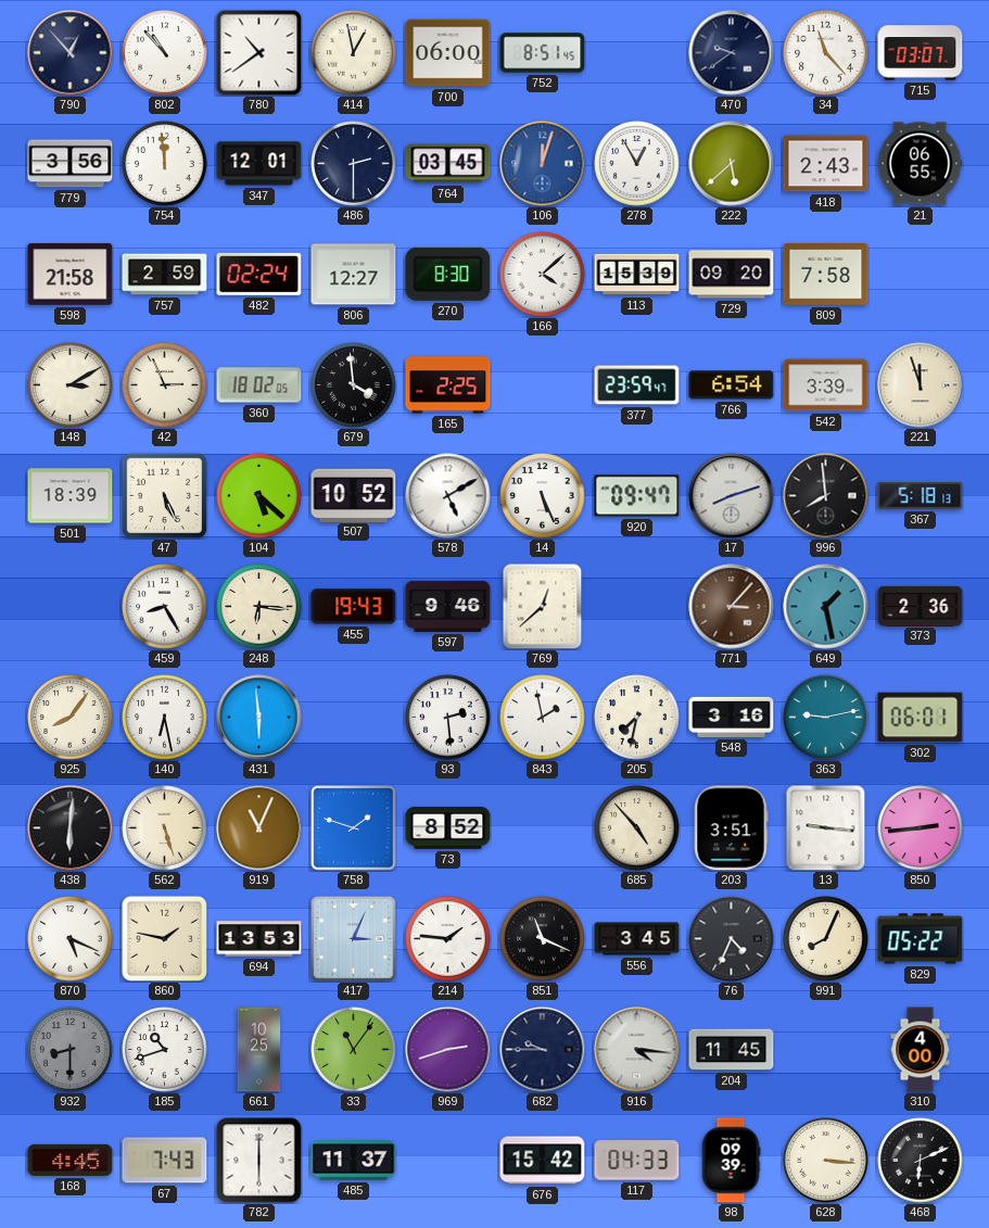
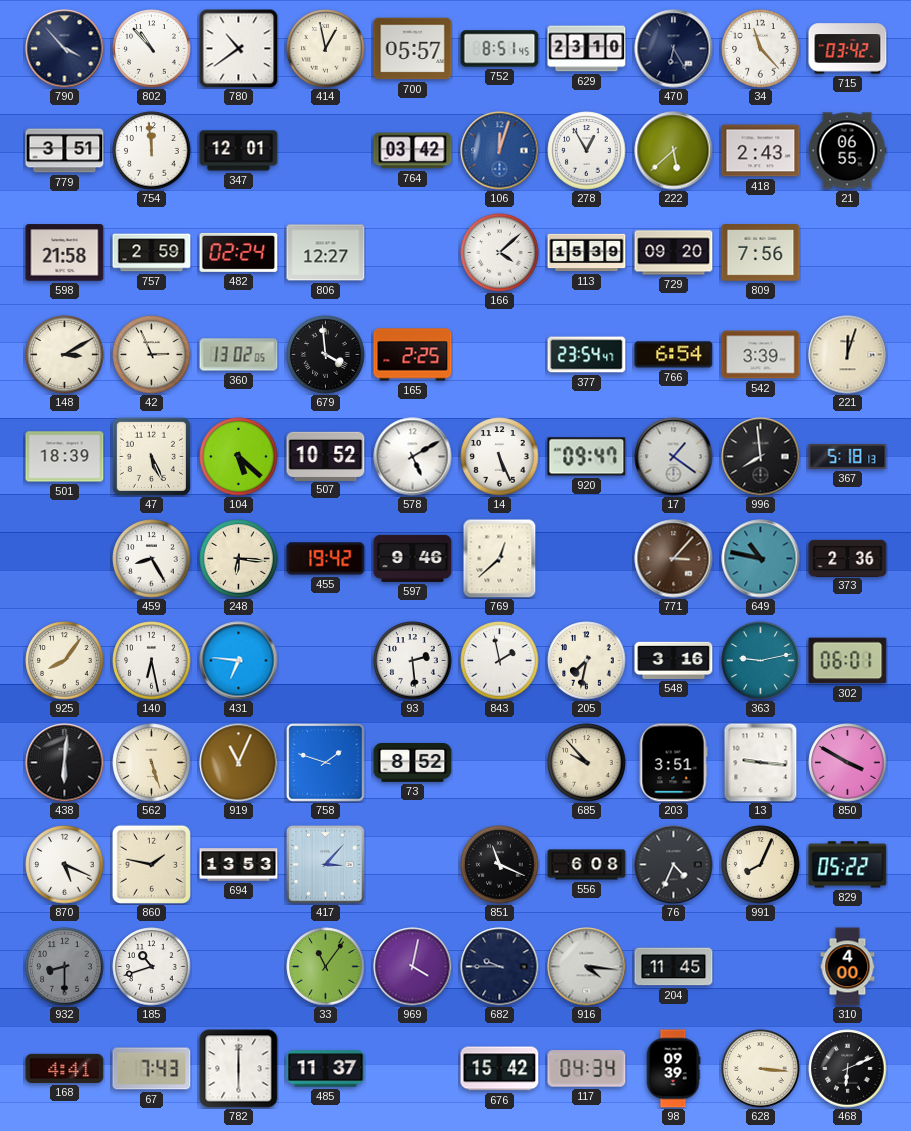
790: 12:53 -> 3:53 (65, 49)
700: 06:00 -> 05:57 (413, 49)
629: none -> 23:10 (587, 49)
470: 9:39 -> 6:25 (674, 49)
715: 03:07 -> 03:42 (848, 49)
779: 3:56 -> 3:51 (65, 151)
486: 2:30 -> none (354, 164)
764: 03:45 -> 03:42 (413, 151)
270: 8:30 -> none (448, 274)
809: 7:58 -> 7:56 (761, 253)
360: 18:02 -> 13:02 (239, 355)
377: 23:59 -> 23:54 (587, 355)
221: 11:57 -> 12:03 (848, 355)
17: 8:12 -> 1:21 (674, 457)
455: 19:43 -> 19:42 (326, 559)
649: 1:28 -> 10:47 (761, 559)
431: 5:59 -> 6:46 (239, 661)
685: 4:53 -> 9:53 (587, 763)
850: 2:44 -> 3:50 (848, 763)
417: 3:04 -> 3:07 (326, 865)
214: 1:46 -> none (448, 939)
556: 3:45 -> 6:08 (587, 865)
661: 10:25 -> none (259, 1050)
969: 2:42 -> 4:02 (413, 967)
168: 4:45 -> 4:41 (65, 1068)
117: 04:33 -> 04:34 (587, 1069)
